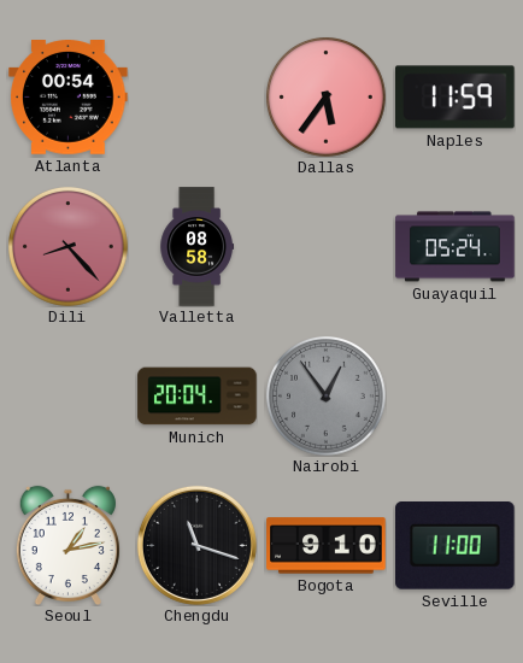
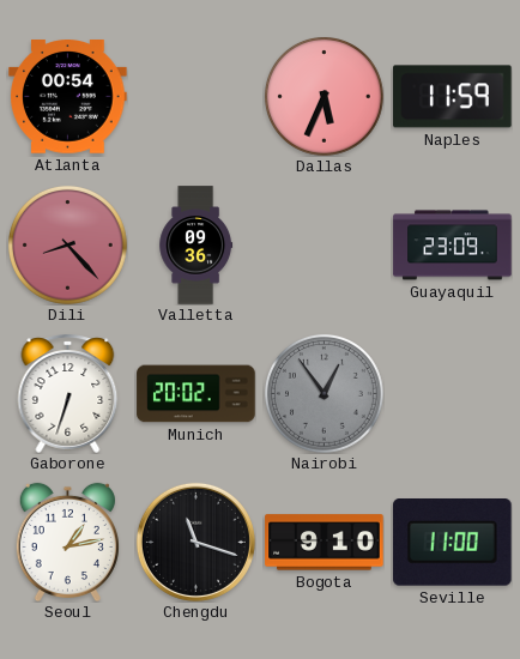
Dallas: 5:36 -> 5:34 (325, 97)
Valletta: 08:58 -> 09:36 (196, 246)
Guayaquil: 05:24 -> 23:09 (453, 246)
Gaborone: none -> 6:33 (68, 393)
Munich: 20:04 -> 20:02 (196, 394)
